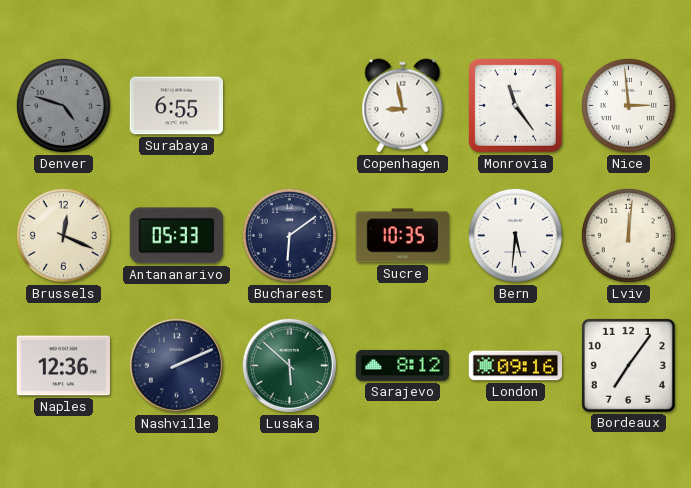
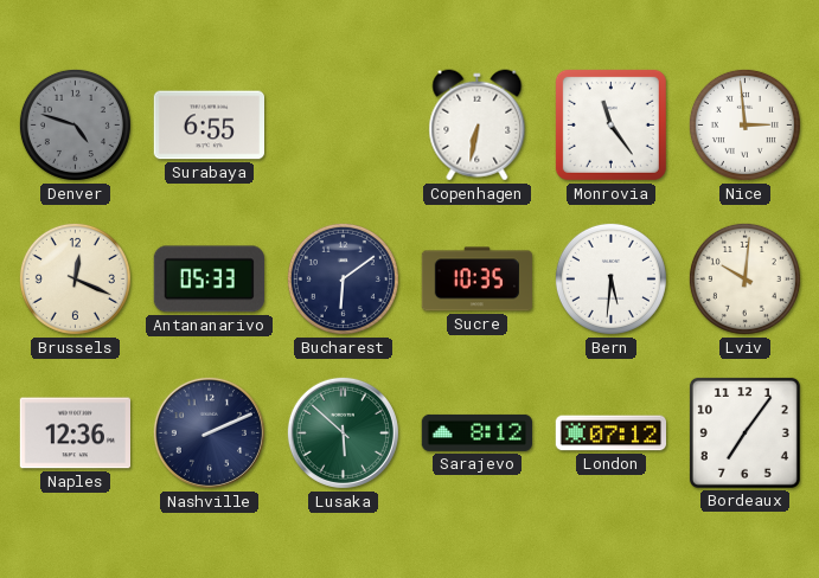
Copenhagen: 8:58 -> 6:32 (478, 126)
Lviv: 12:01 -> 10:01 (744, 278)
London: 09:16 -> 07:12 (610, 433)
